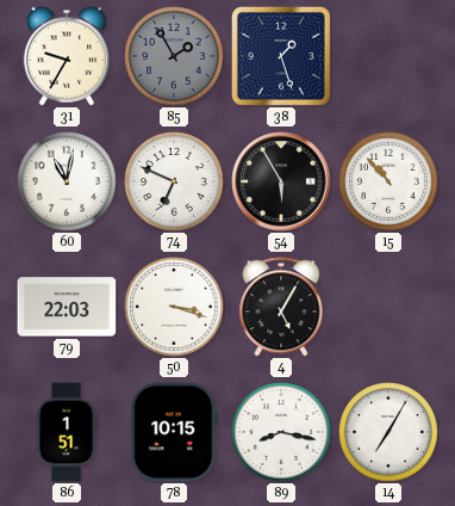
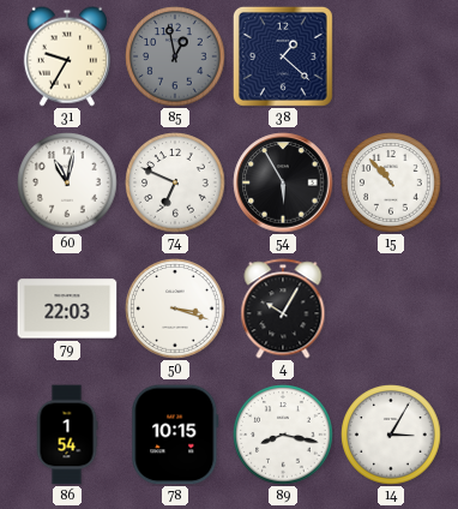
85: 1:55 -> 12:58 (175, 56)
38: 1:27 -> 1:22 (283, 56)
4: 5:05 -> 10:05 (283, 309)
86: 1:51 -> 1:54 (67, 435)
14: 7:05 -> 3:05 (391, 435)
